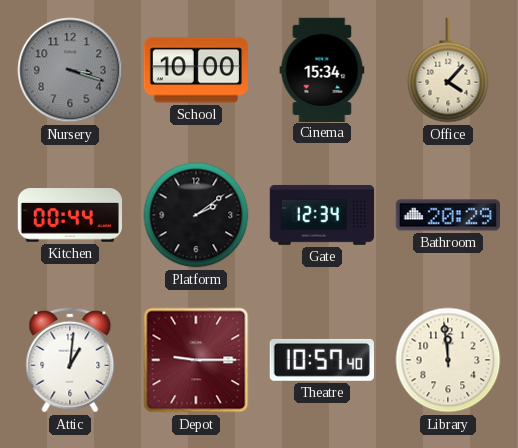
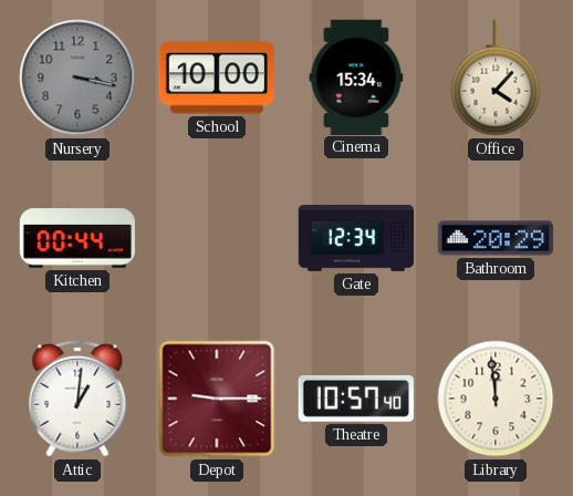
Nursery: 3:18 -> 3:17 (77, 77)
Platform: 2:09 -> none (196, 215)
